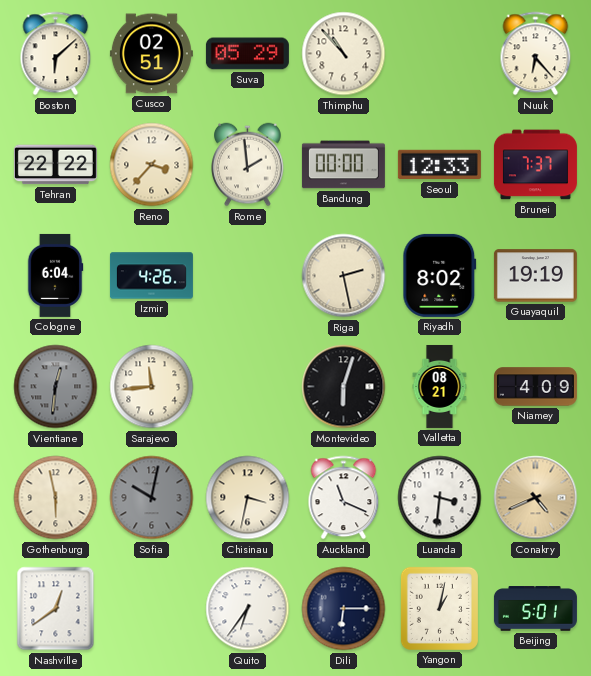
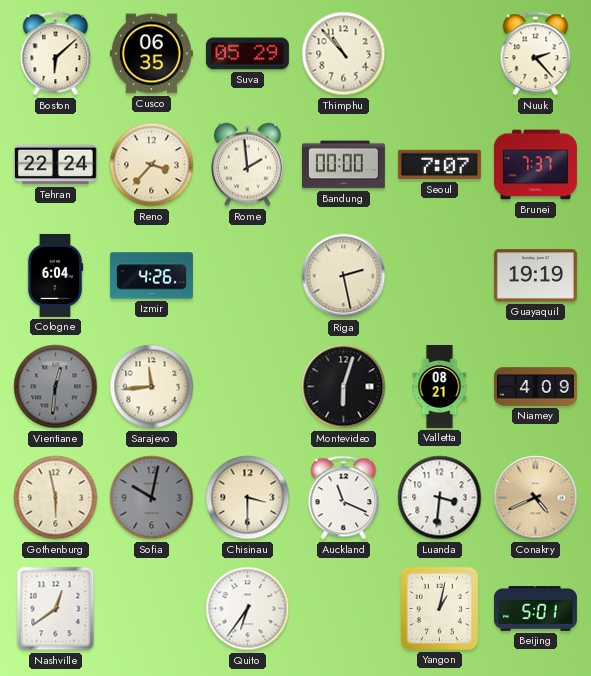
Cusco: 02:51 -> 06:35 (151, 54)
Nuuk: 6:23 -> 2:23 (536, 54)
Tehran: 22:22 -> 22:24 (55, 165)
Seoul: 12:33 -> 7:07 (439, 165)
Riyadh: 8:02 -> none (440, 275)
Chisinau: 3:32 -> 3:30 (248, 498)
Dili: 6:15 -> none (344, 609)
